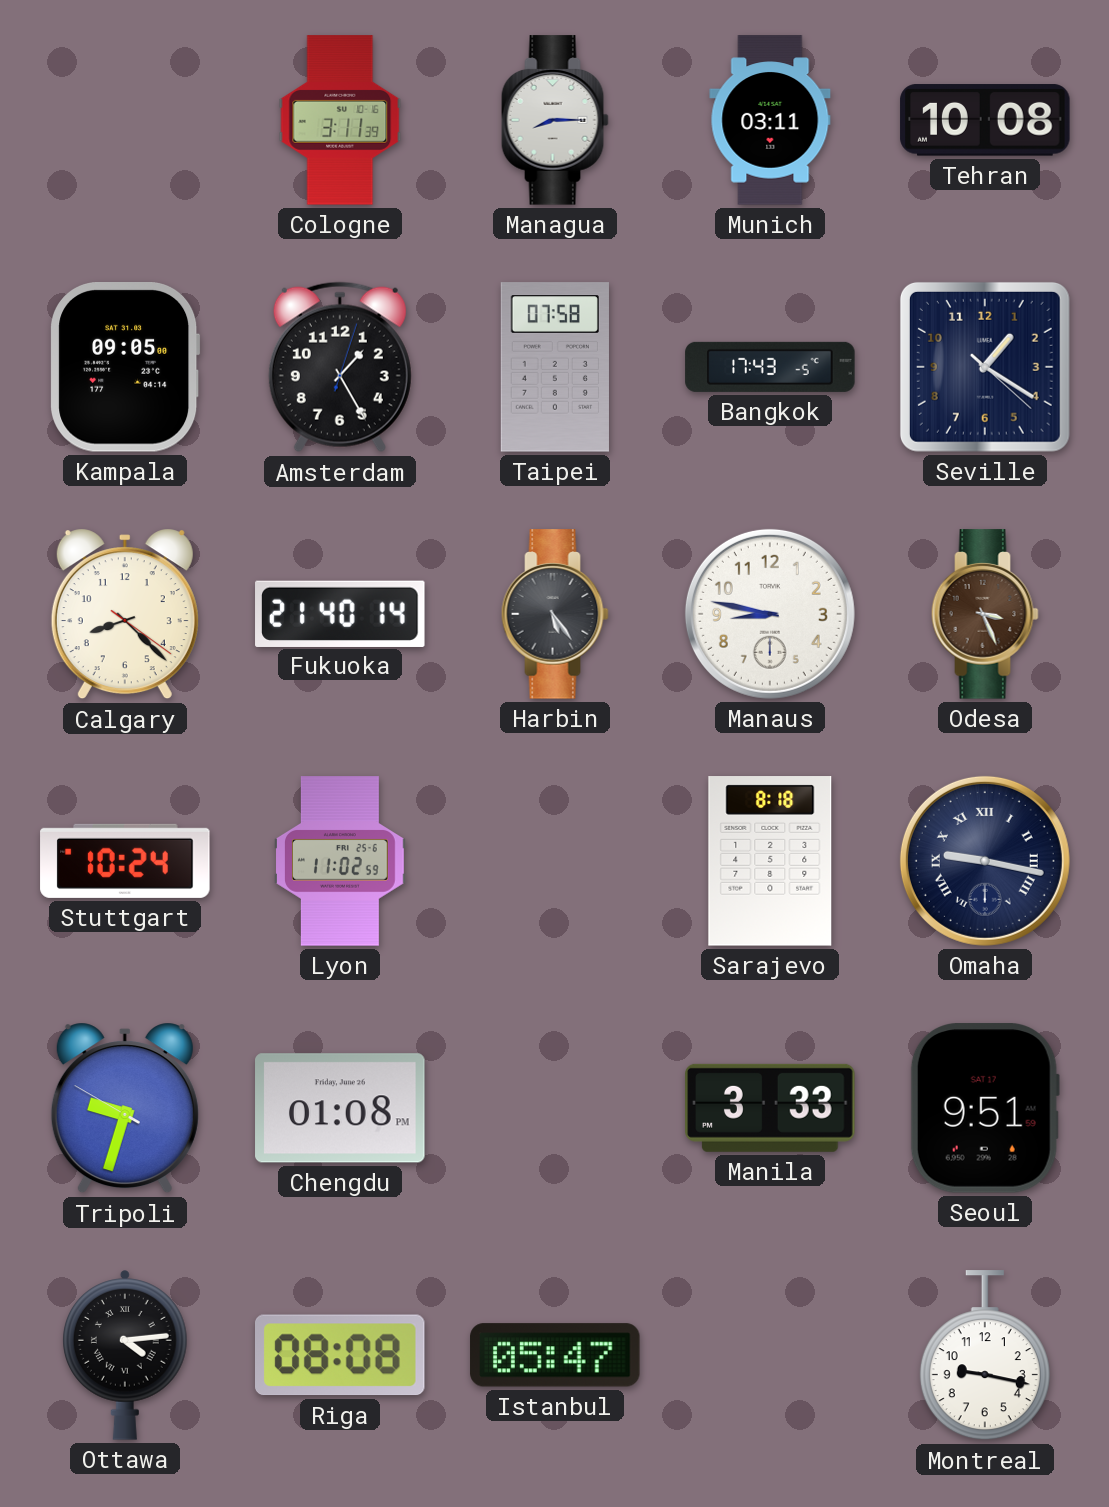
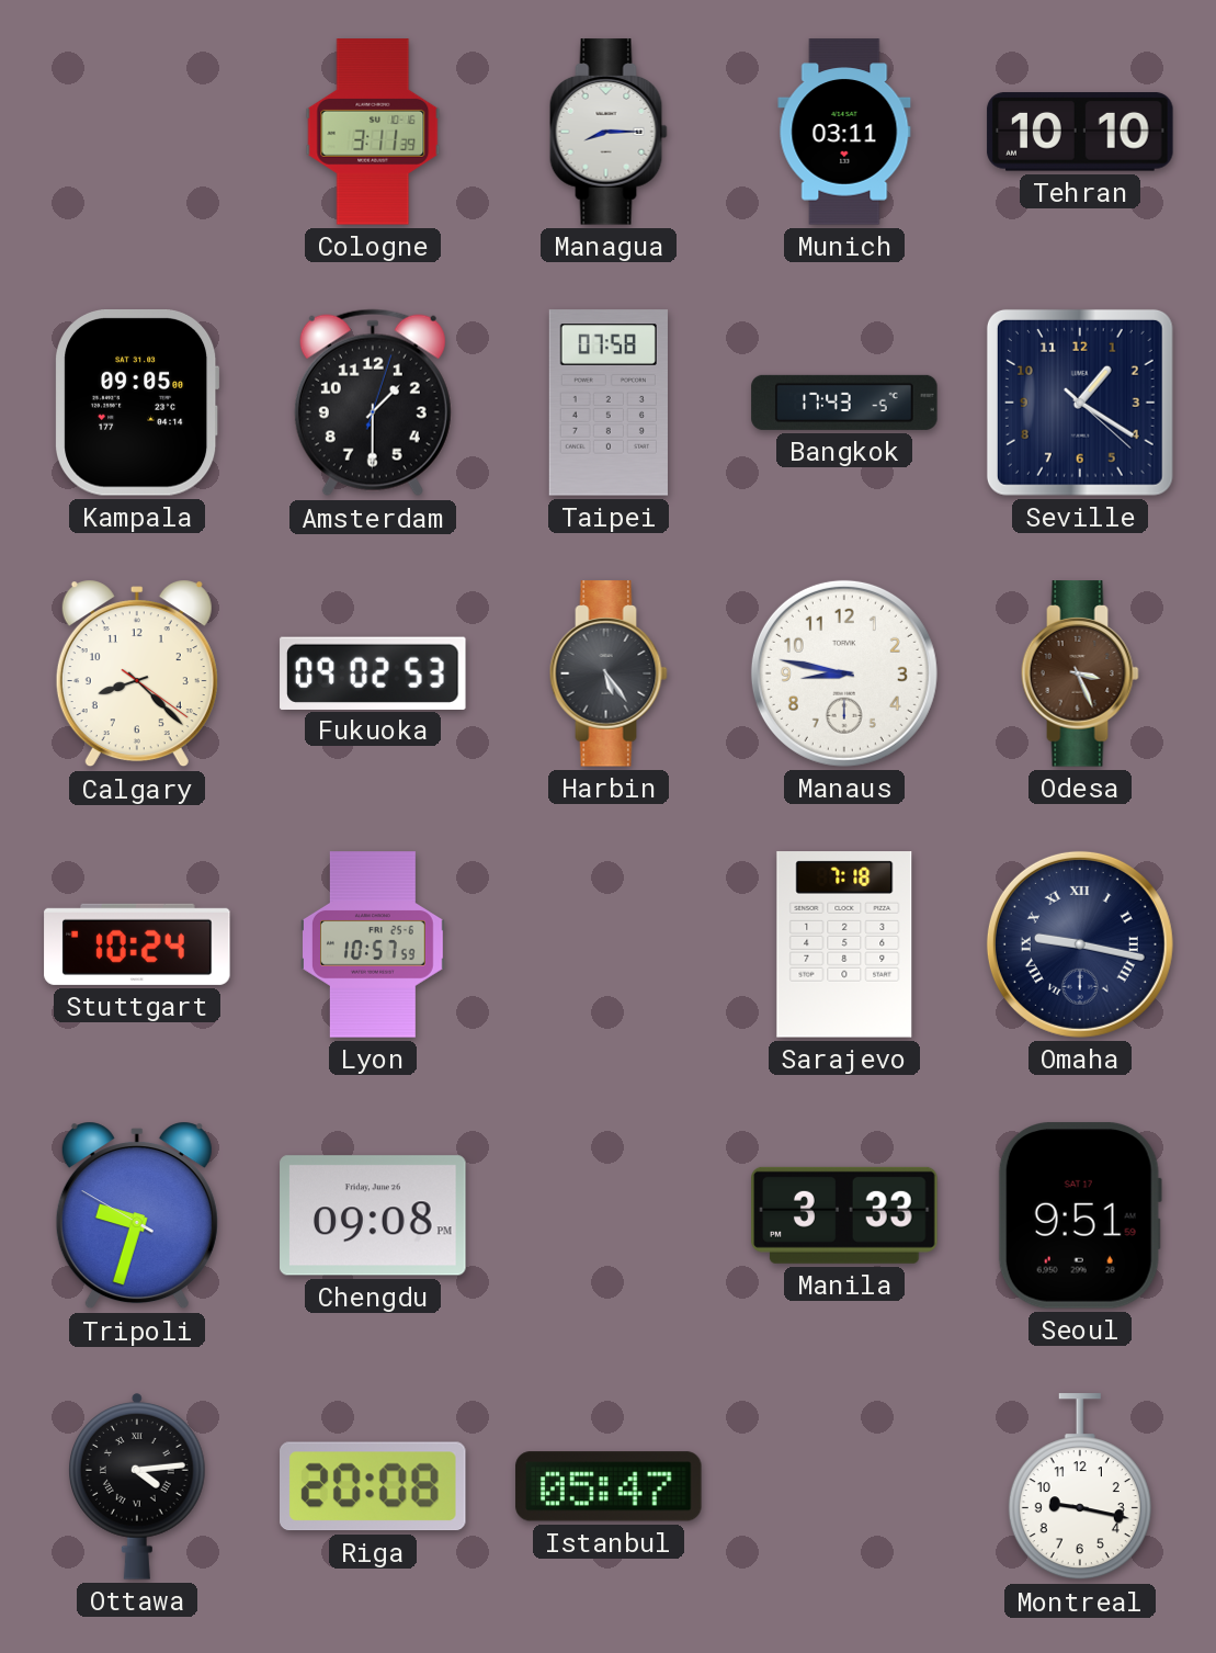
Tehran: 10:08 -> 10:10 (1080, 132)
Amsterdam: 1:25 -> 1:30 (373, 403)
Fukuoka: 21:40 -> 09:02 (373, 672)
Lyon: 11:02 -> 10:57 (374, 944)
Sarajevo: 8:18 -> 7:18 (844, 944)
Chengdu: 01:08 -> 09:08 (373, 1215)
Riga: 08:08 -> 20:08 (374, 1486)
